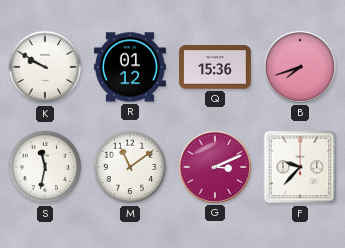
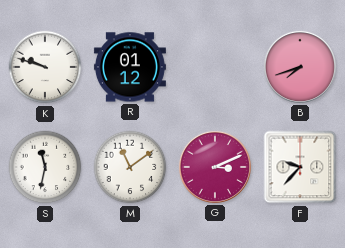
K: 9:50 -> 9:48 (45, 67)
Q: 15:36 -> none (215, 67)
